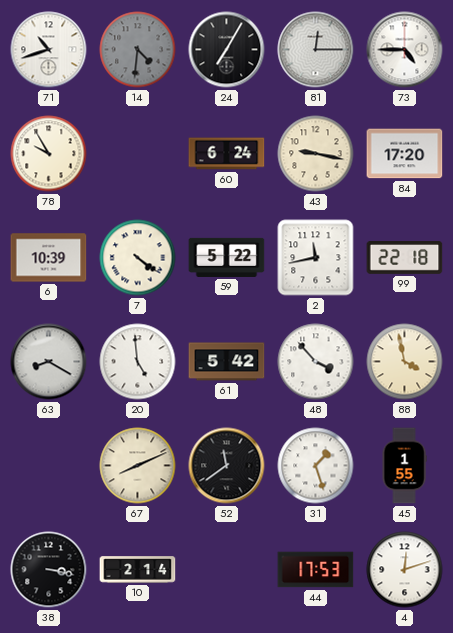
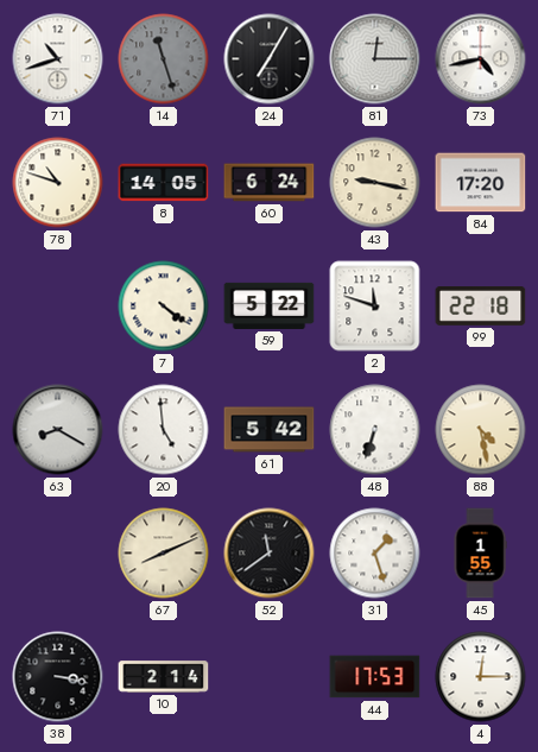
14: 4:31 -> 11:27 (164, 59)
73: 4:45 -> 4:43 (481, 59)
78: 9:55 -> 10:48 (58, 183)
8: none -> 14:05 (164, 183)
6: 10:39 -> none (49, 258)
2: 11:43 -> 11:48 (375, 307)
48: 3:53 -> 6:33 (375, 430)
88: 3:58 -> 4:28 (481, 430)
4: 12:12 -> 12:15 (481, 677)
